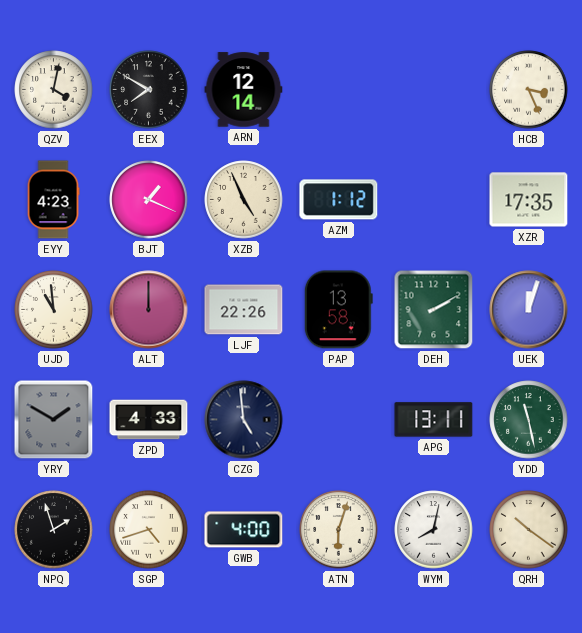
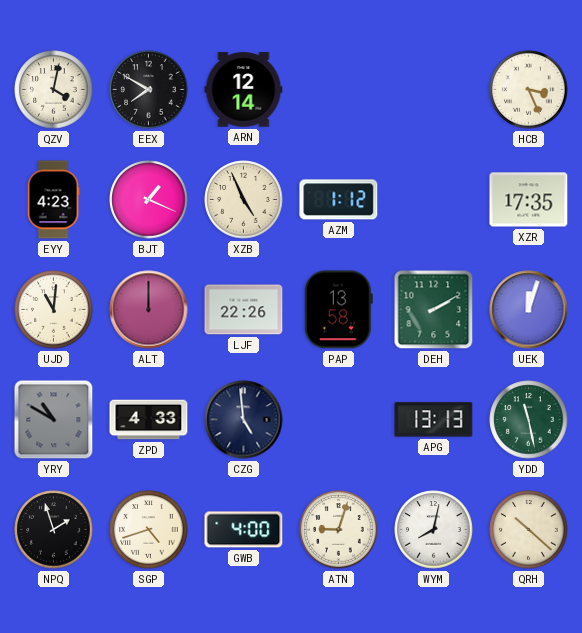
UJD: 10:59 -> 11:01 (54, 310)
YRY: 1:50 -> 10:50 (54, 420)
APG: 13:11 -> 13:13 (434, 420)
ATN: 6:03 -> 9:03 (339, 530)
QRH: 10:21 -> 10:22 (529, 530)
